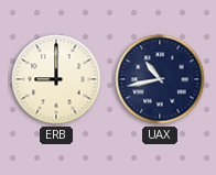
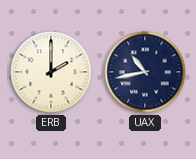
ERB: 9:00 -> 2:00 (51, 72)
